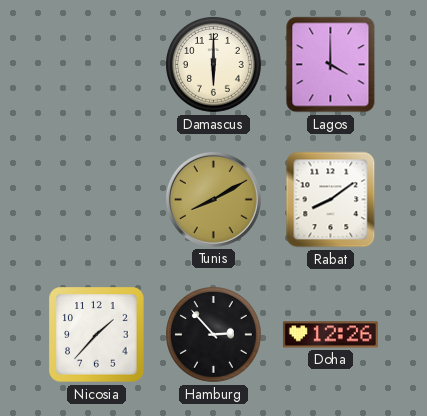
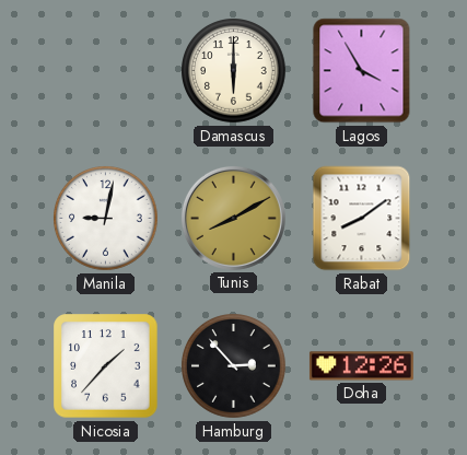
Lagos: 4:00 -> 3:55 (362, 71)
Manila: none -> 9:02 (106, 219)
